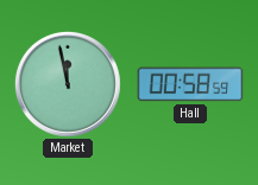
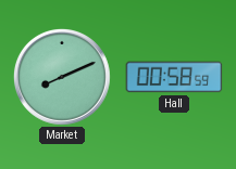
Market: 11:58 -> 8:11 (62, 77)
